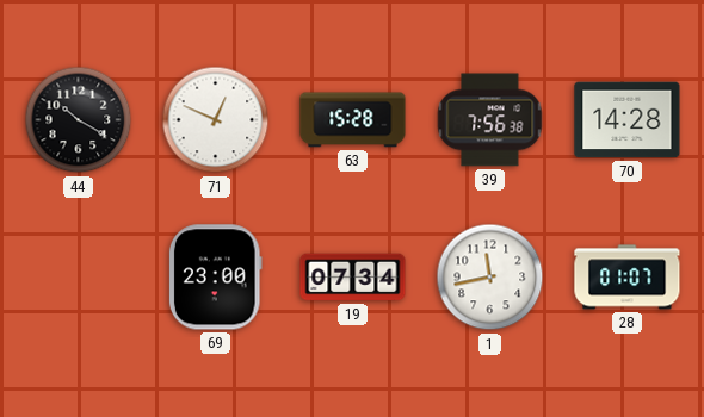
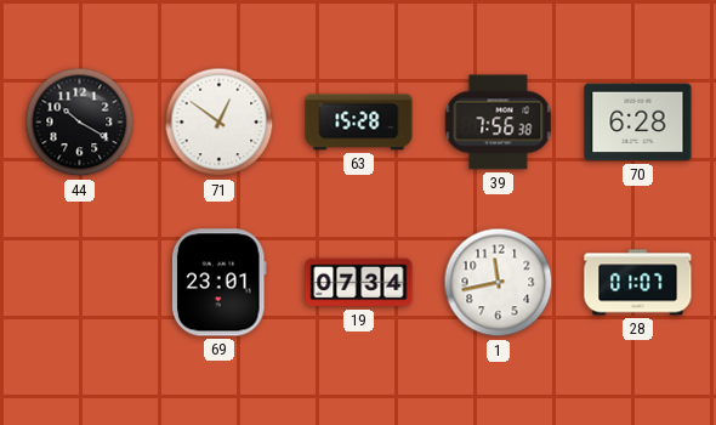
71: 12:49 -> 12:51 (220, 123)
70: 14:28 -> 6:28 (638, 123)
69: 23:00 -> 23:01 (218, 283)
